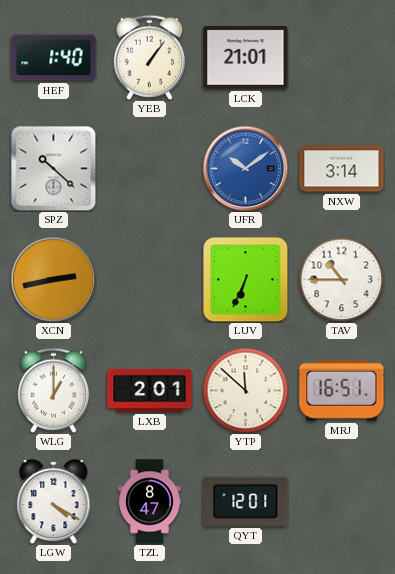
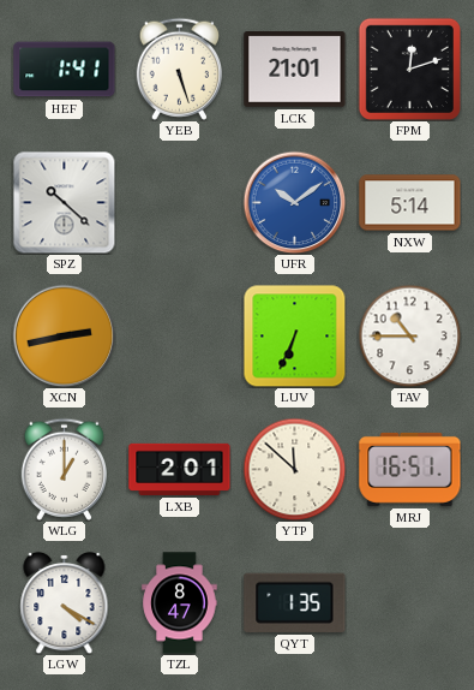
HEF: 1:40 -> 1:41 (65, 70)
YEB: 1:06 -> 5:27 (179, 69)
FPM: none -> 12:12 (409, 69)
NXW: 3:14 -> 5:14 (410, 203)
QYT: 12:01 -> 1:35 (295, 602)
